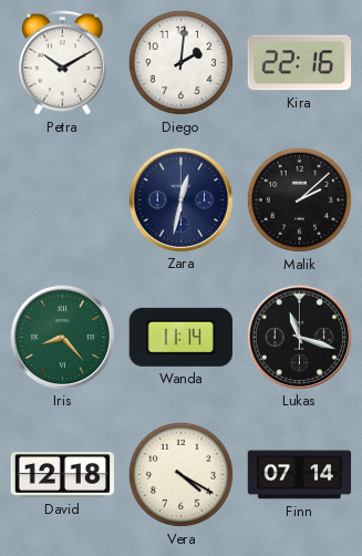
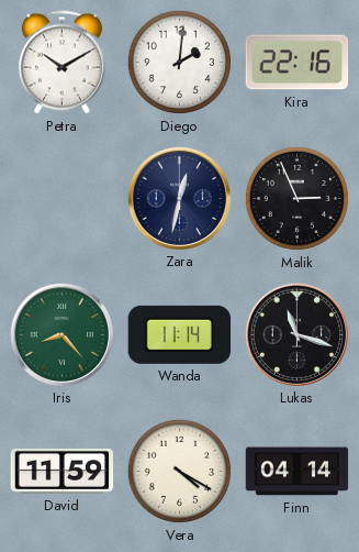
Malik: 2:08 -> 2:56 (296, 198)
David: 12:18 -> 11:59 (63, 472)
Finn: 07:14 -> 04:14 (298, 472)
